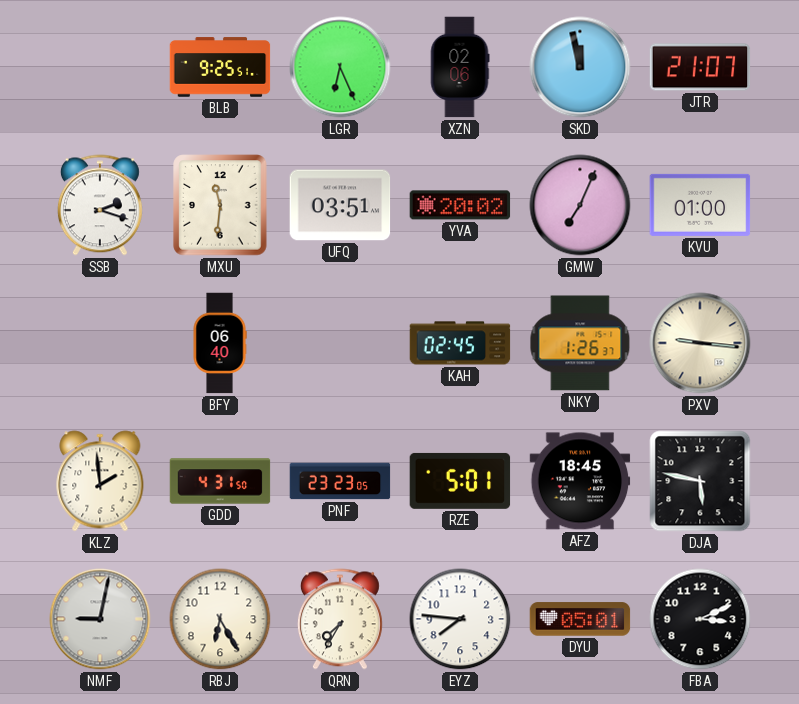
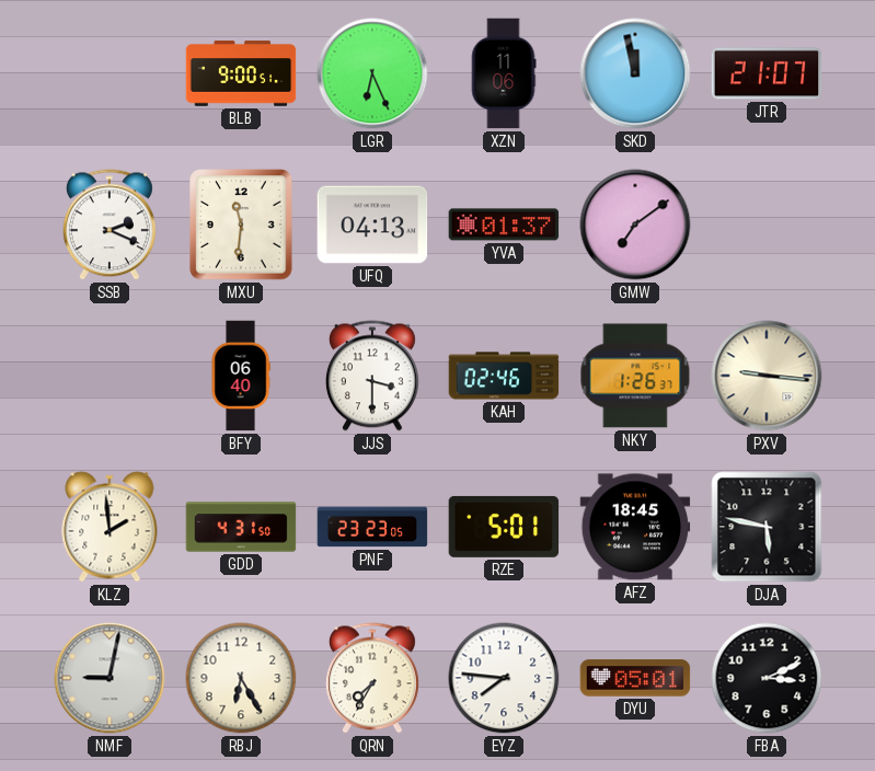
BLB: 9:25 -> 9:00 (241, 73)
XZN: 02:06 -> 11:06 (504, 73)
SSB: 2:18 -> 2:19 (110, 225)
UFQ: 03:51 -> 04:13 (372, 225)
YVA: 20:02 -> 01:37 (504, 225)
GMW: 7:04 -> 7:09 (635, 225)
KVU: 01:00 -> none (700, 205)
JJS: none -> 3:30 (372, 376)
KAH: 02:45 -> 02:46 (504, 376)
